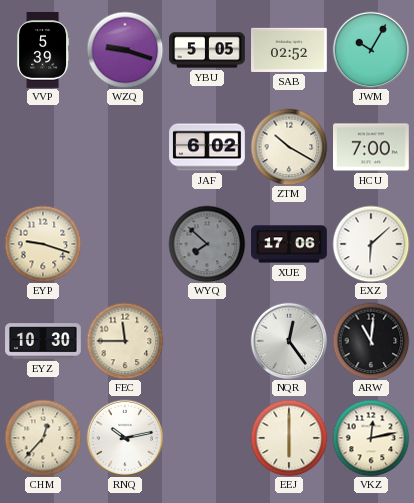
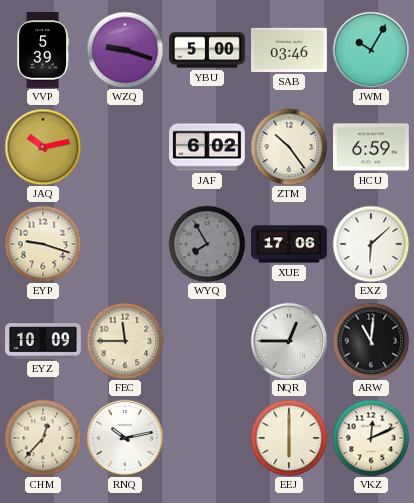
YBU: 5:05 -> 5:00 (207, 50)
SAB: 02:52 -> 03:46 (290, 50)
JAQ: none -> 10:13 (43, 147)
ZTM: 10:20 -> 10:24 (289, 147)
HCU: 7:00 -> 6:59 (372, 147)
WYQ: 7:52 -> 7:55 (207, 244)
EYZ: 10:30 -> 10:09 (43, 341)
NQR: 12:24 -> 12:45 (289, 341)
VKZ: 12:13 -> 12:11 (371, 438)
